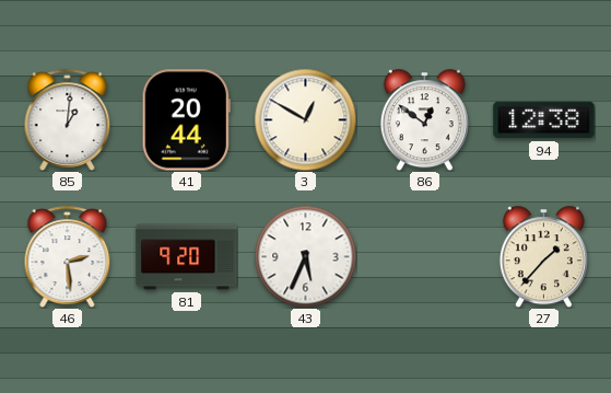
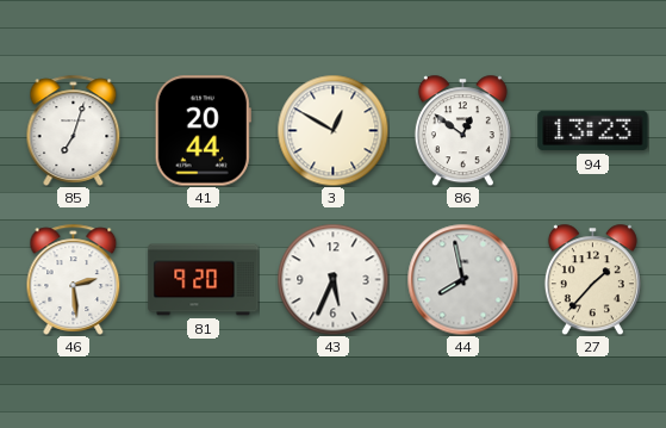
85: 1:01 -> 7:03 (74, 130)
94: 12:38 -> 13:23 (593, 131)
44: none -> 7:58 (462, 279)
